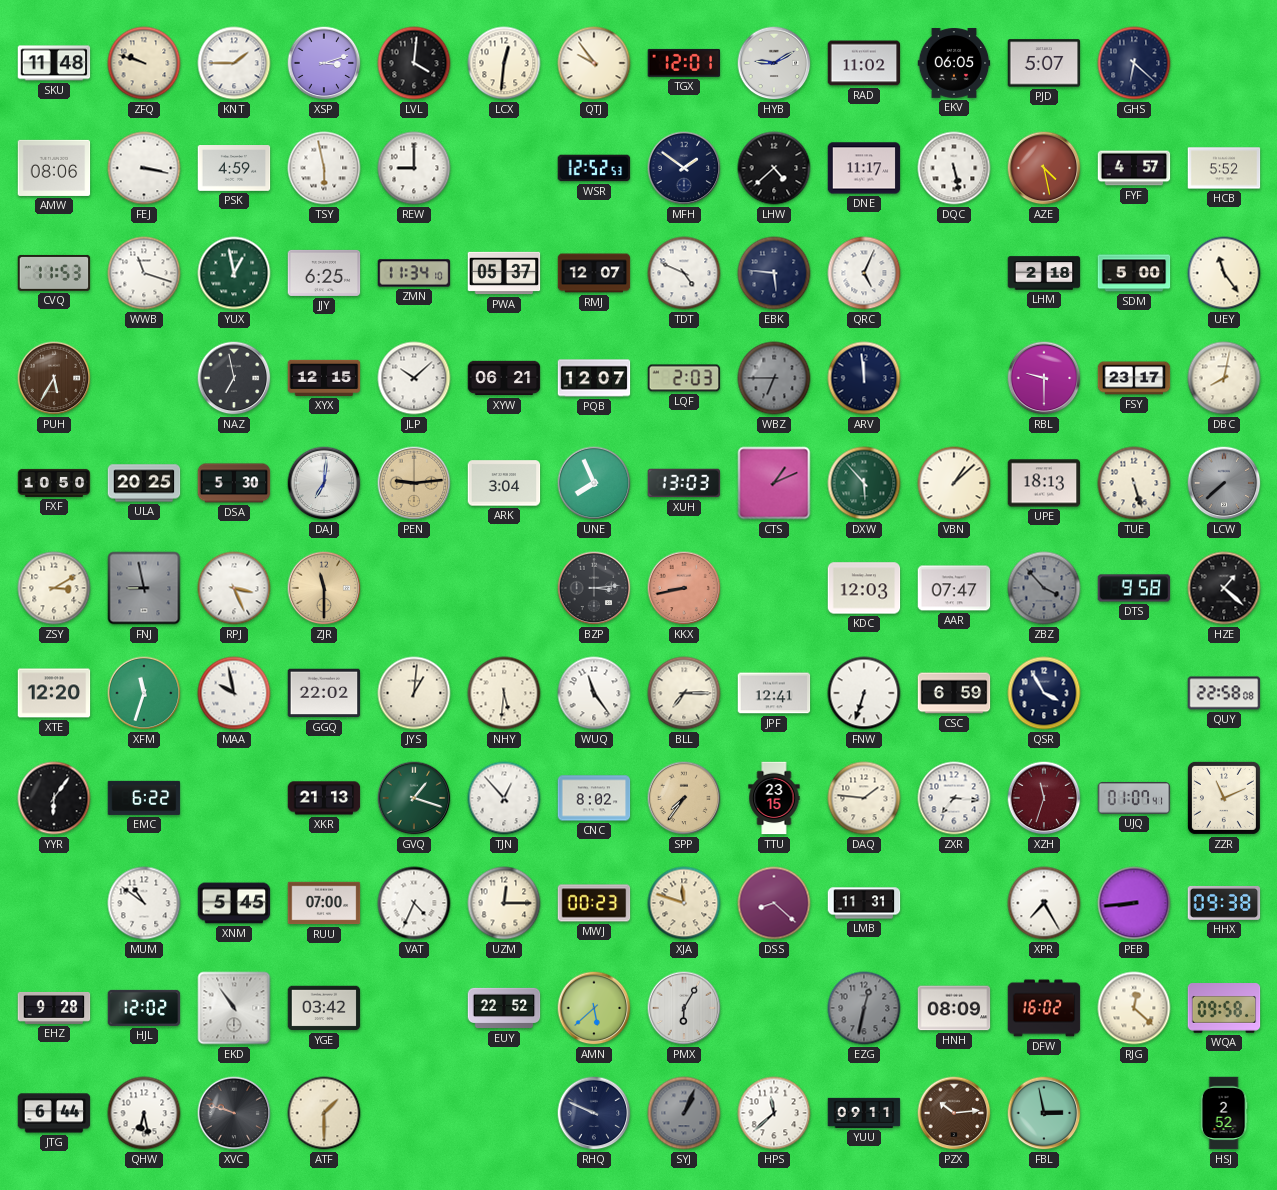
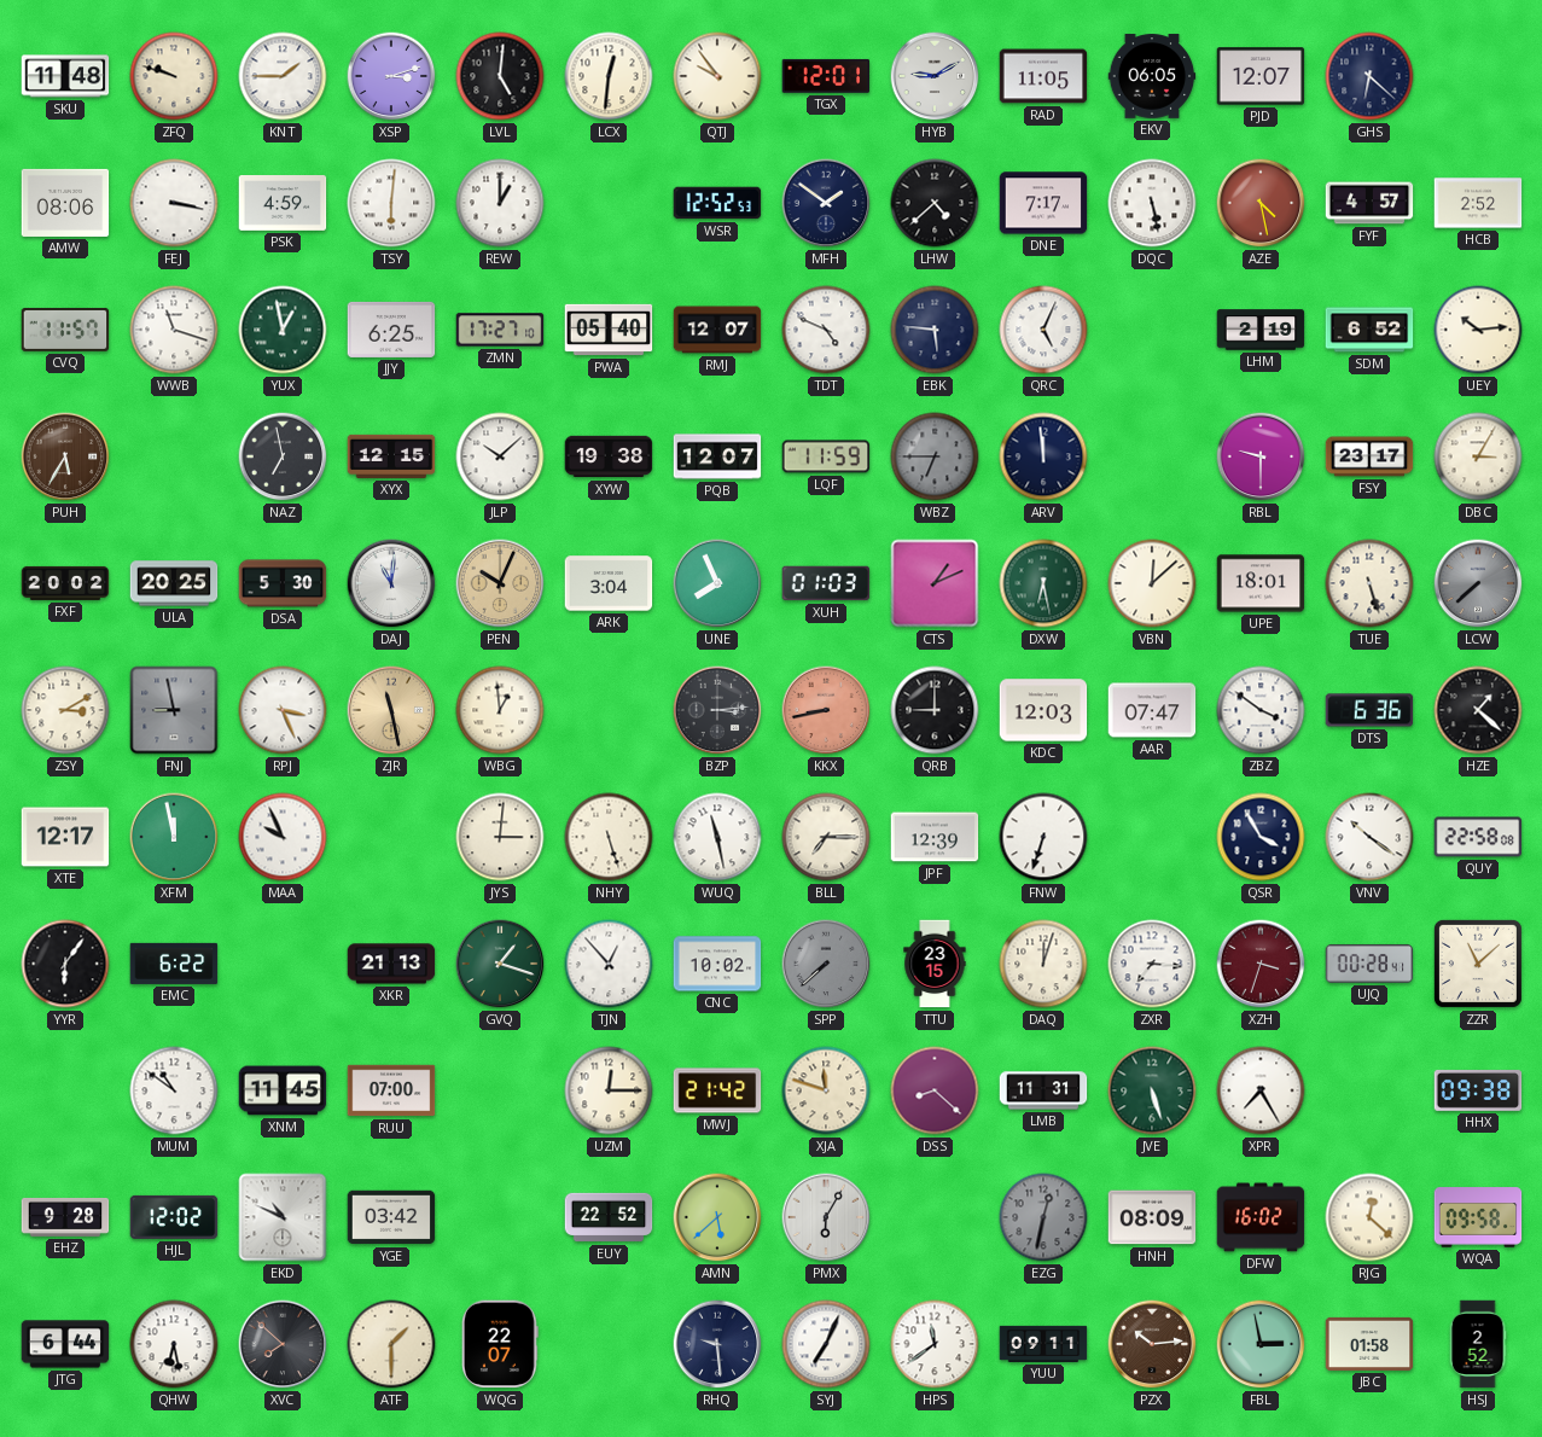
LVL: 4:01 -> 5:01 (500, 76)
RAD: 11:02 -> 11:05 (1043, 76)
PJD: 5:07 -> 12:07 (1261, 76)
TSY: 5:58 -> 6:01 (391, 203)
REW: 9:00 -> 1:00 (500, 203)
DNE: 11:17 -> 7:17 (1043, 203)
HCB: 5:52 -> 2:52 (1478, 203)
CVQ: 11:53 -> 11:57 (65, 330)
ZMN: 11:34 -> 17:27 (500, 330)
PWA: 05:37 -> 05:40 (609, 330)
LHM: 2:18 -> 2:19 (1261, 330)
SDM: 5:00 -> 6:52 (1369, 330)
UEY: 11:24 -> 10:14 (1478, 330)
XYW: 06:21 -> 19:38 (609, 456)
LQF: 2:03 -> 11:59 (826, 456)
DBC: 8:02 -> 3:05 (1478, 456)
FXF: 10:50 -> 20:02 (65, 583)
DAJ: 7:01 -> 11:01 (391, 583)
PEN: 9:14 -> 10:04 (500, 583)
XUH: 13:03 -> 01:03 (826, 583)
DXW: 5:53 -> 6:28 (1043, 583)
VBN: 1:08 -> 12:08 (1152, 583)
UPE: 18:13 -> 18:01 (1261, 583)
ZJR: 11:30 -> 11:28 (391, 710)
WBG: none -> 12:59 (500, 710)
QRB: none -> 9:00 (935, 710)
ZBZ: 3:53 -> 3:51 (1261, 710)
ZBZ dial: grey -> white (1261, 710)
DTS: 9:58 -> 6:36 (1369, 710)
XTE: 12:20 -> 12:17 (65, 837)
XFM: 11:33 -> 11:58 (174, 837)
MAA: 9:58 -> 9:56 (283, 837)
GGQ: 22:02 -> none (324, 693)
JYS: 1:01 -> 3:01 (500, 837)
NHY: 5:31 -> 5:27 (609, 837)
WUQ: 11:24 -> 11:28 (717, 837)
JPF: 12:41 -> 12:39 (935, 837)
CSC: 6:59 -> none (954, 693)
VNV: none -> 10:21 (1369, 837)
CNC: 8:02 -> 10:02 (717, 964)
SPP: 7:36 -> 7:38 (826, 964)
SPP dial: champagne -> grey (826, 964)
DAQ: 1:46 -> 12:03 (1043, 964)
XZH: 11:33 -> 3:33 (1261, 964)
UJQ: 01:07 -> 00:28 (1369, 964)
ZZR: 11:11 -> 11:08 (1478, 964)
XNM: 5:45 -> 11:45 (283, 1090)
VAT: 4:34 -> none (414, 903)
MWJ: 00:23 -> 21:42 (717, 1090)
JVE: none -> 5:27 (1152, 1090)
PEB: 8:44 -> none (1134, 903)
EKD: 10:54 -> 10:49 (283, 1217)
XVC: 9:48 -> 7:52 (283, 1344)
WQG: none -> 22:07 (500, 1344)
RHQ: 9:49 -> 9:29 (717, 1344)
SYJ: 1:04 -> 7:04 (826, 1344)
SYJ dial: grey -> white (826, 1344)
HPS: 11:38 -> 11:39 (935, 1344)
JBC: none -> 01:58 (1369, 1344)
